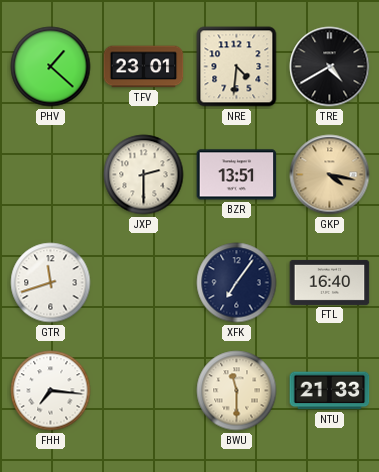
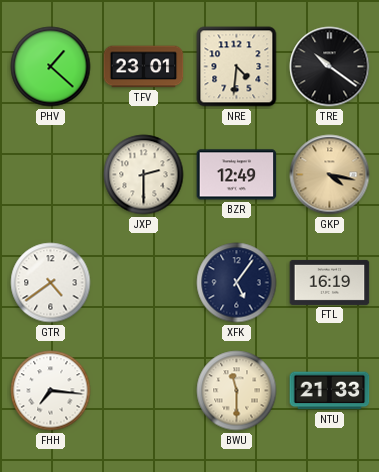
TRE: 4:40 -> 10:21 (330, 67)
BZR: 13:51 -> 12:49 (237, 175)
GTR: 11:42 -> 4:39 (51, 283)
XFK: 7:06 -> 5:06 (237, 283)
FTL: 16:40 -> 16:19 (330, 282)
